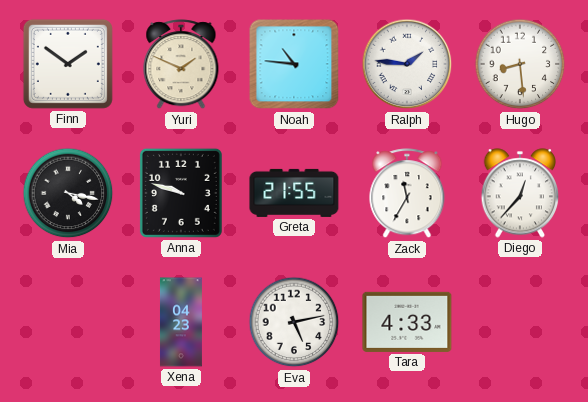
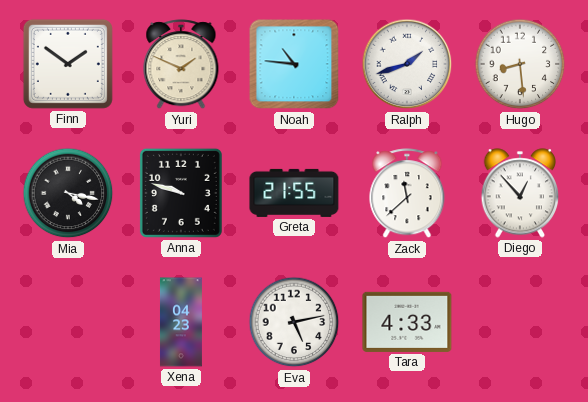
Ralph: 1:46 -> 1:42 (407, 64)
Zack: 11:35 -> 11:38 (407, 194)
Diego: 12:37 -> 12:53 (520, 193)
